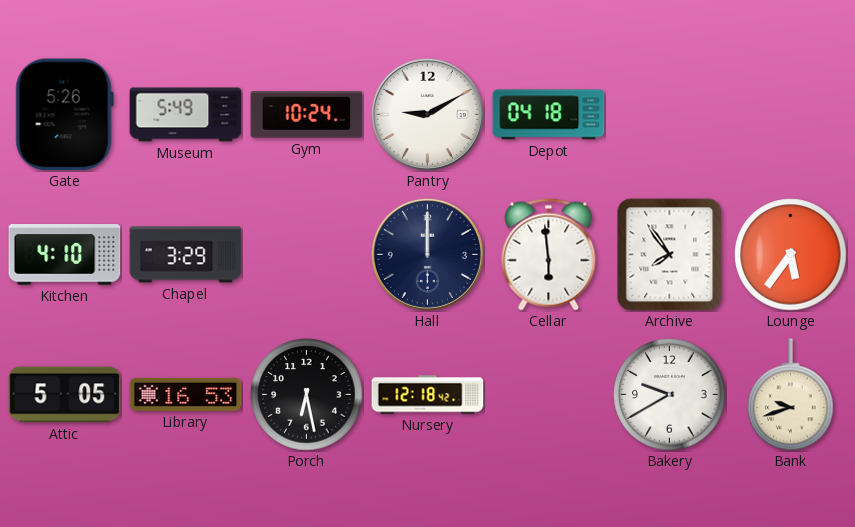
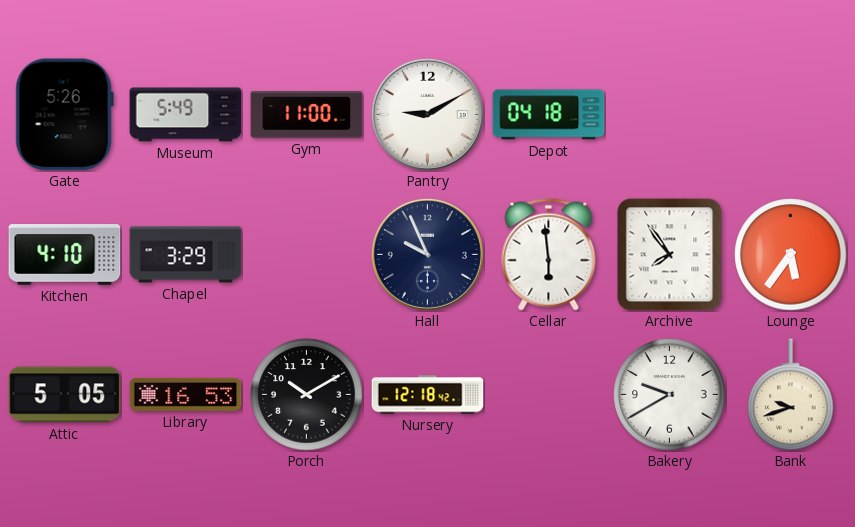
Gym: 10:24 -> 11:00 (307, 115)
Hall: 12:00 -> 9:56 (427, 254)
Porch: 6:28 -> 10:10 (307, 395)
